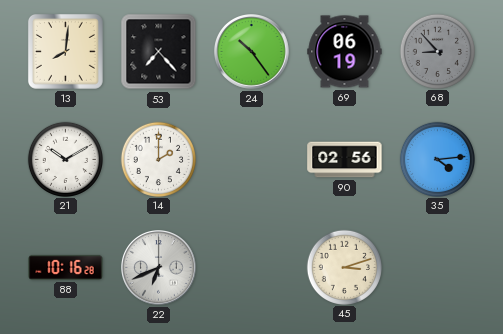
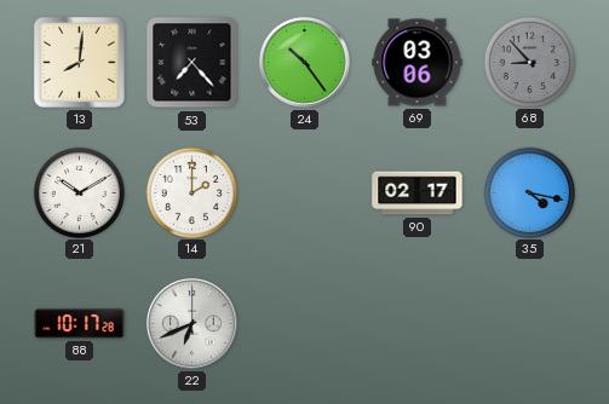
69: 06:19 -> 03:06 (418, 63)
90: 02:56 -> 02:17 (418, 194)
35: 4:14 -> 4:17 (529, 192)
88: 10:16 -> 10:17 (80, 323)
45: 3:12 -> none (344, 267)
